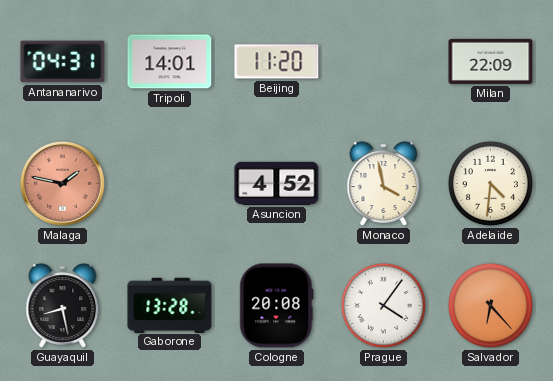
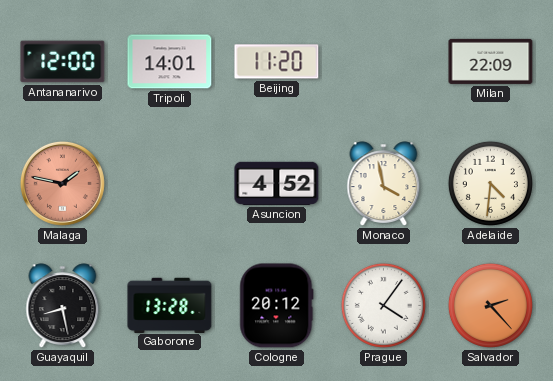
Antananarivo: 04:31 -> 12:00 (63, 62)
Cologne: 20:08 -> 20:12 (277, 306)
Salvador: 6:23 -> 2:23 (490, 305)
